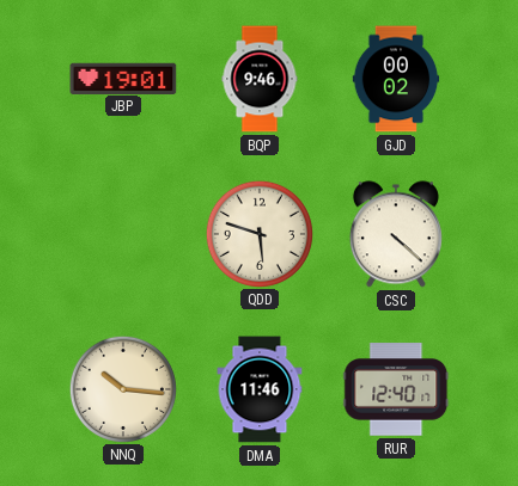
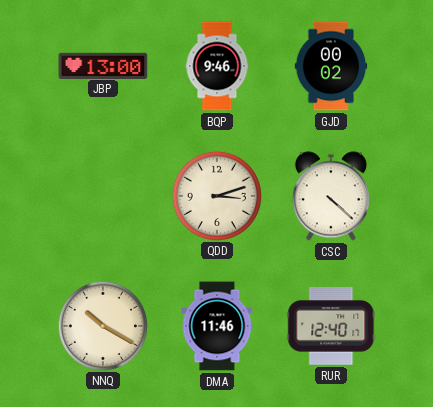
JBP: 19:01 -> 13:00 (103, 65)
QDD: 5:48 -> 3:12 (216, 195)
NNQ: 10:16 -> 10:20 (102, 325)
